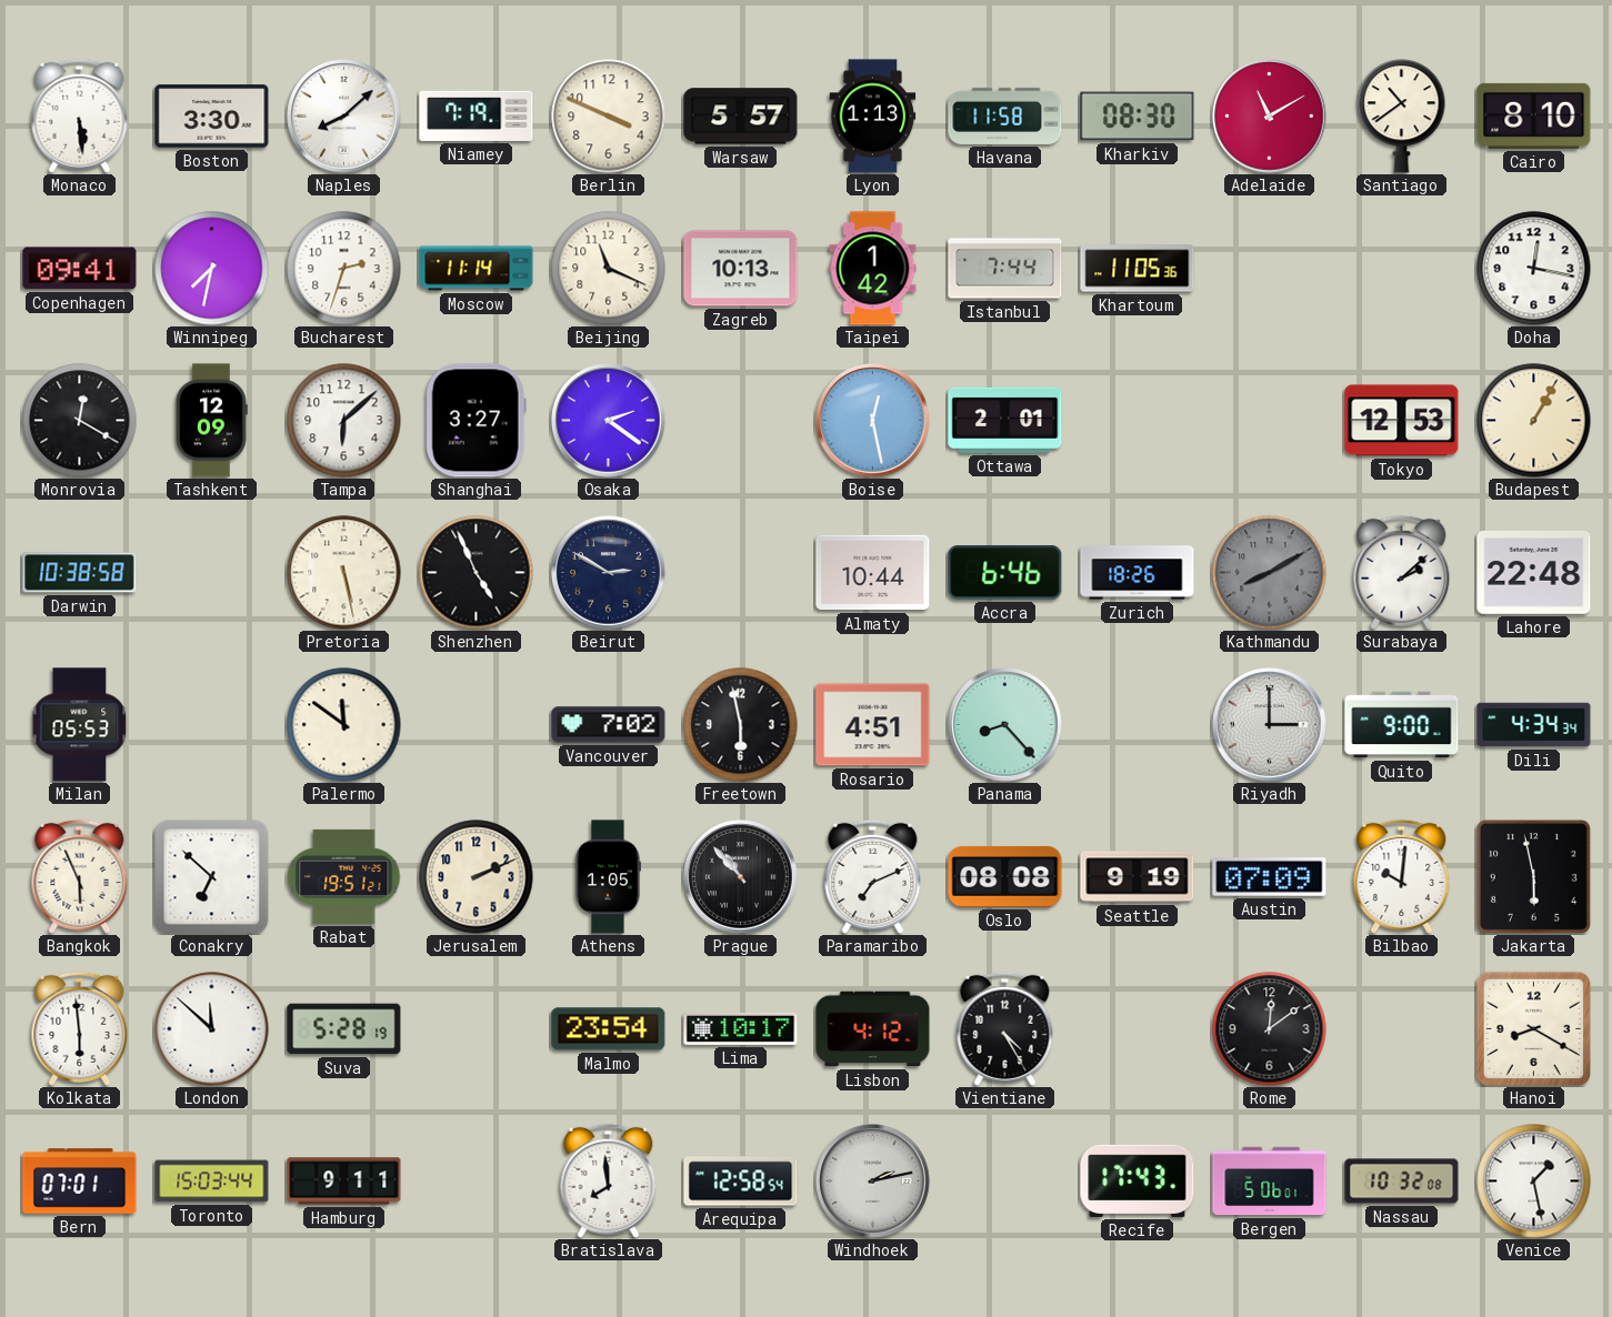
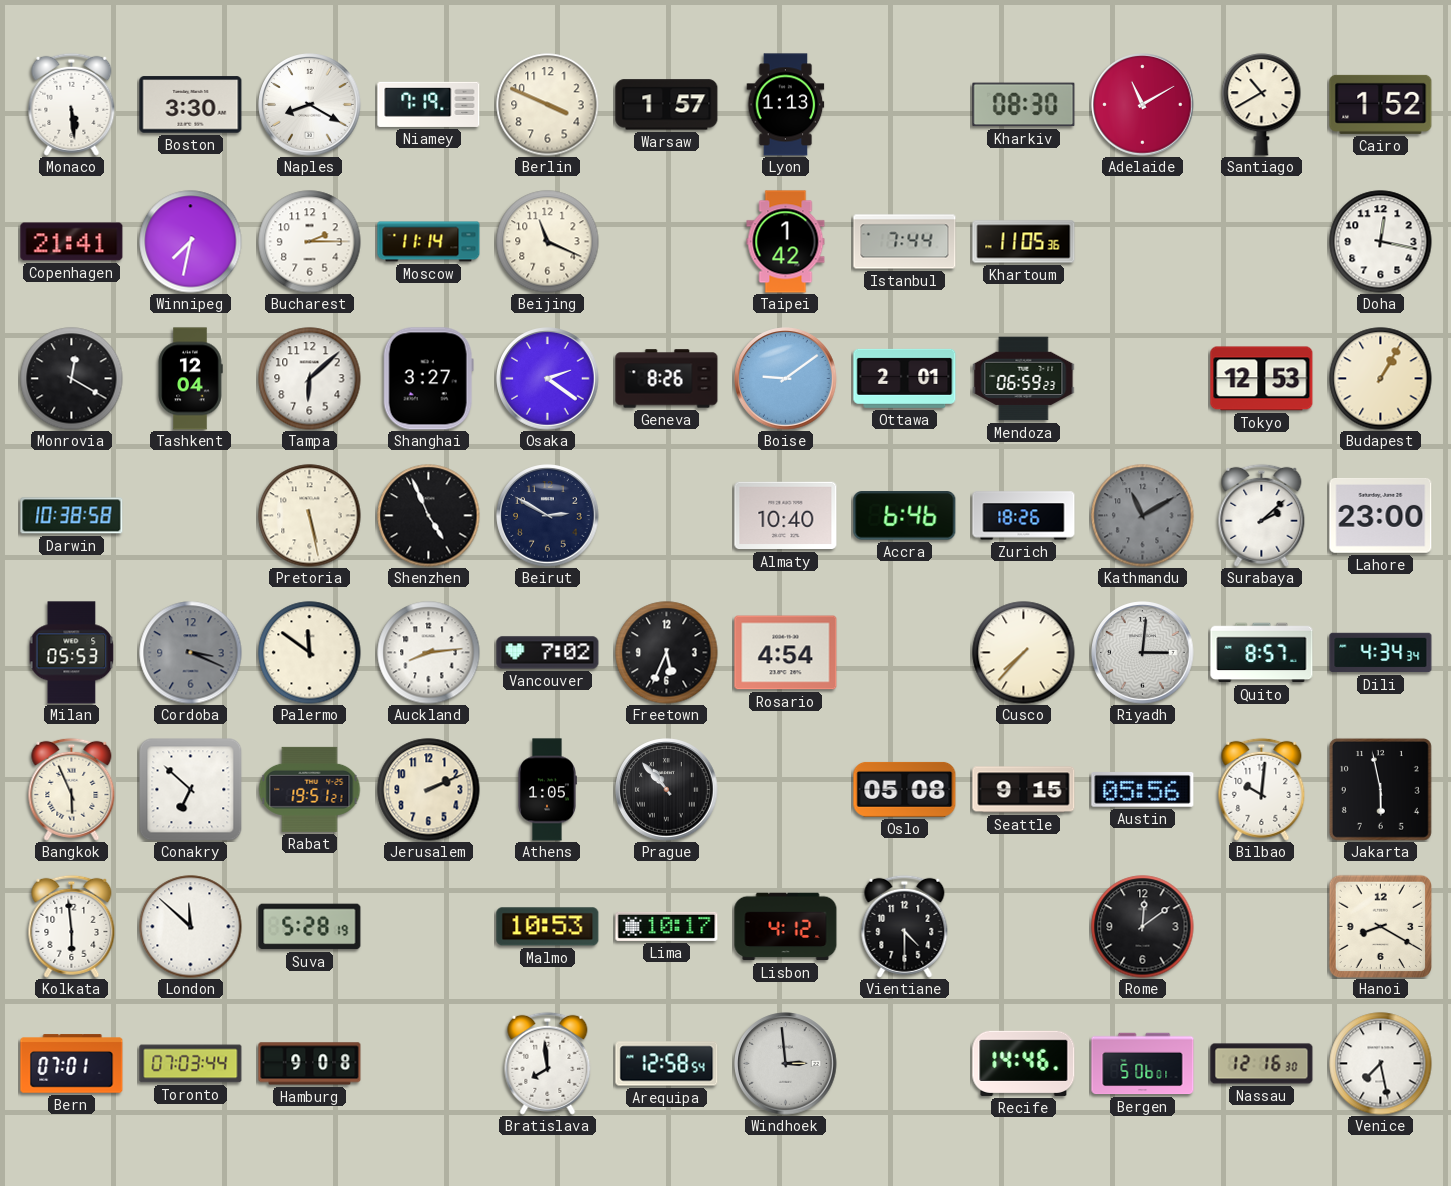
Naples: 8:08 -> 8:20 (310, 105)
Warsaw: 5:57 -> 1:57 (667, 105)
Havana: 11:58 -> none (1005, 115)
Santiago: 10:39 -> 10:40 (1262, 105)
Cairo: 8:10 -> 1:52 (1381, 104)
Copenhagen: 09:41 -> 21:41 (72, 242)
Bucharest: 2:33 -> 2:15 (310, 242)
Zagreb: 10:13 -> none (741, 269)
Tashkent: 12:09 -> 12:04 (190, 379)
Geneva: none -> 8:26 (667, 379)
Boise: 12:28 -> 9:09 (786, 379)
Mendoza: none -> 06:59 (1024, 379)
Almaty: 10:44 -> 10:40 (786, 516)
Kathmandu: 8:10 -> 11:10 (1143, 516)
Lahore: 22:48 -> 23:00 (1381, 515)
Cordoba: none -> 3:19 (191, 653)
Auckland: none -> 8:14 (429, 653)
Freetown: 5:58 -> 5:34 (667, 653)
Rosario: 4:51 -> 4:54 (786, 653)
Panama: 8:23 -> none (1005, 725)
Cusco: none -> 7:37 (1024, 653)
Riyadh: 3:00 -> 3:01 (1143, 653)
Quito: 9:00 -> 8:57 (1262, 653)
Paramaribo: 7:11 -> none (873, 876)
Oslo: 08:08 -> 05:08 (905, 789)
Seattle: 9:19 -> 9:15 (1024, 790)
Austin: 07:09 -> 05:56 (1143, 790)
Malmo: 23:54 -> 10:53 (548, 927)
Vientiane: 4:25 -> 4:30 (905, 926)
Toronto: 15:03 -> 07:03 (191, 1064)
Hamburg: 9:11 -> 9:08 (310, 1064)
Windhoek: 2:13 -> 2:59 (786, 1064)
Recife: 17:43 -> 14:46 (1024, 1063)
Nassau: 10:32 -> 12:16 (1262, 1064)
Venice: 1:28 -> 7:28 (1381, 1064)
